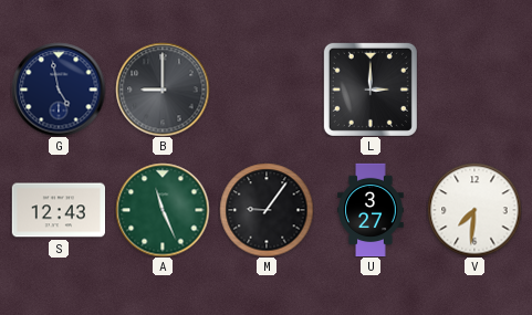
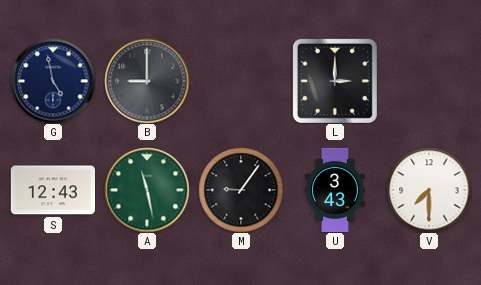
A: 11:26 -> 11:28 (147, 190)
U: 3:27 -> 3:43 (335, 190)
V: 7:31 -> 7:30 (429, 190)
